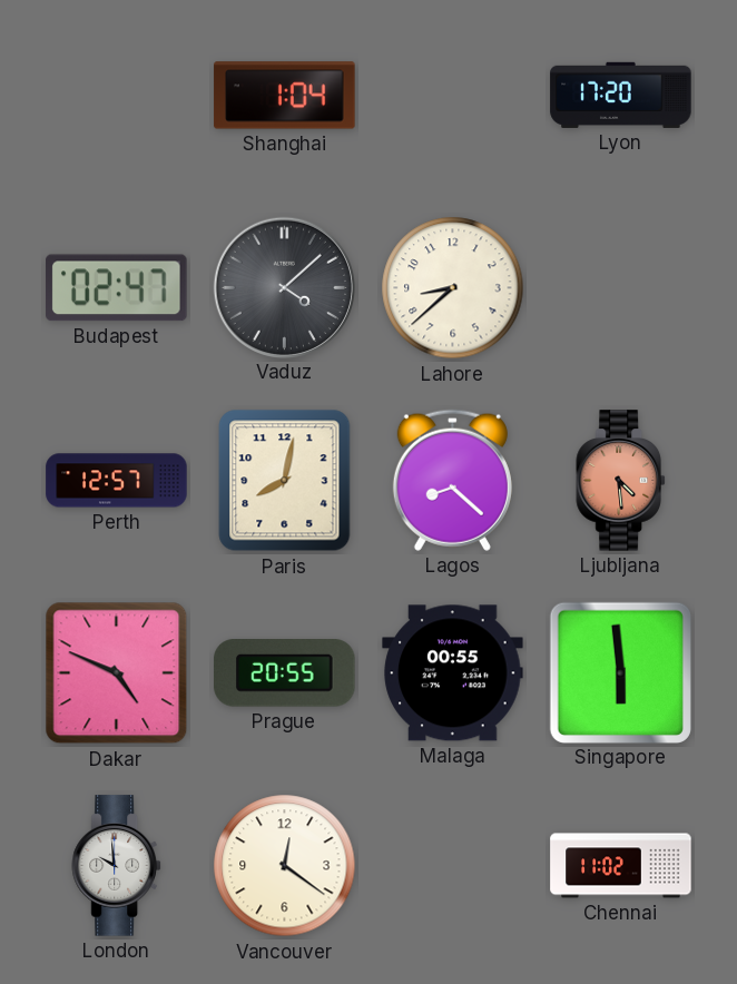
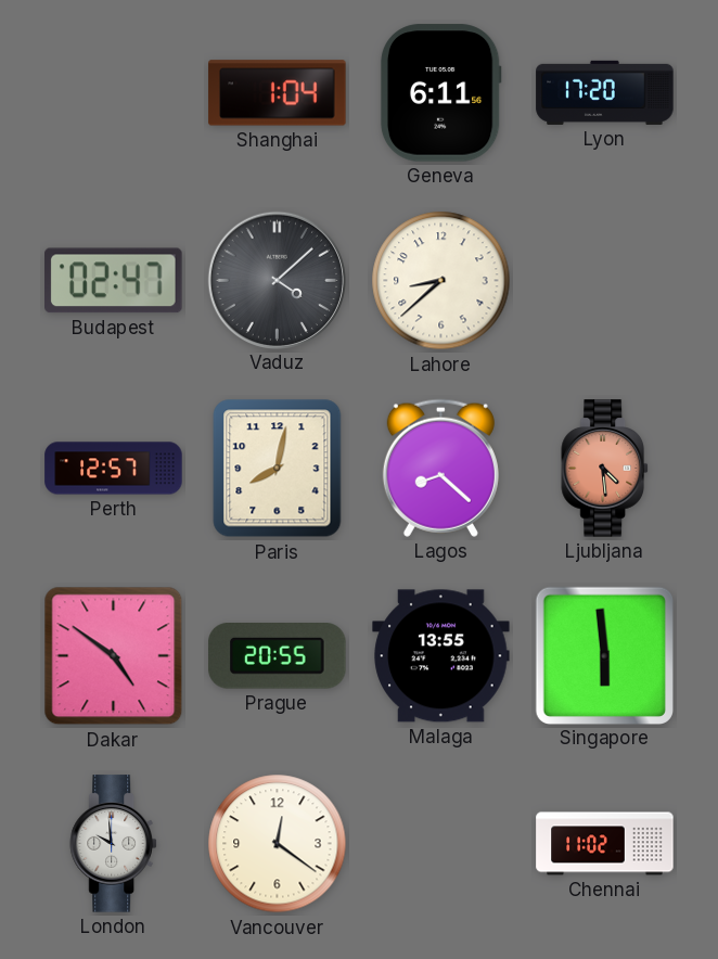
Geneva: none -> 6:11 (440, 93)
Dakar: 4:49 -> 4:51 (114, 656)
Malaga: 00:55 -> 13:55 (441, 656)
